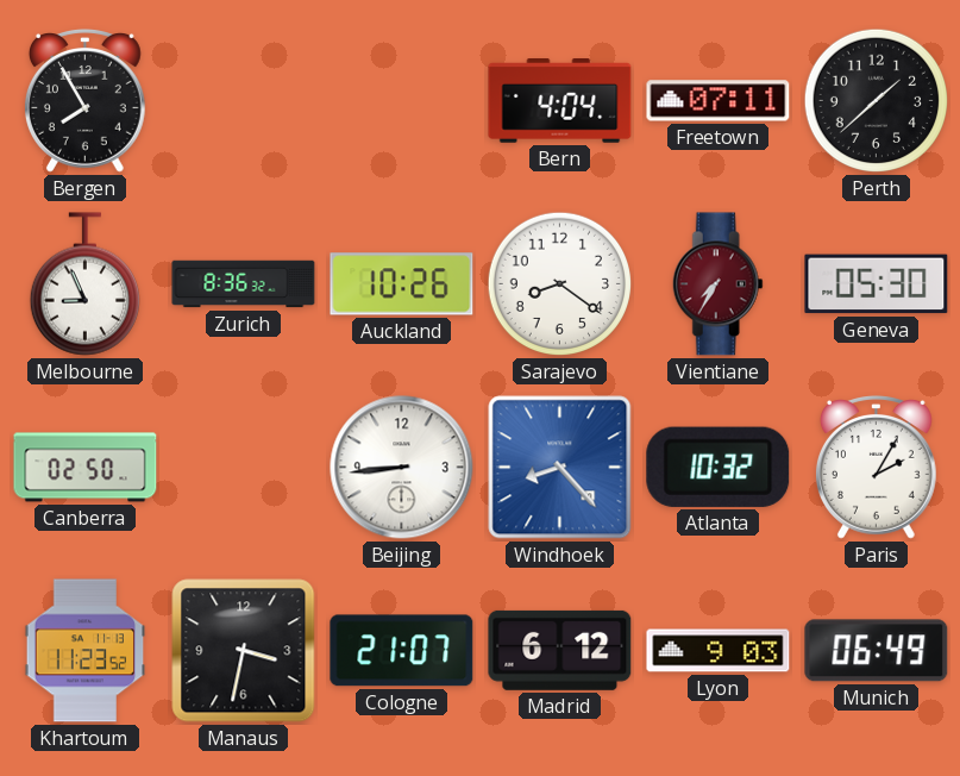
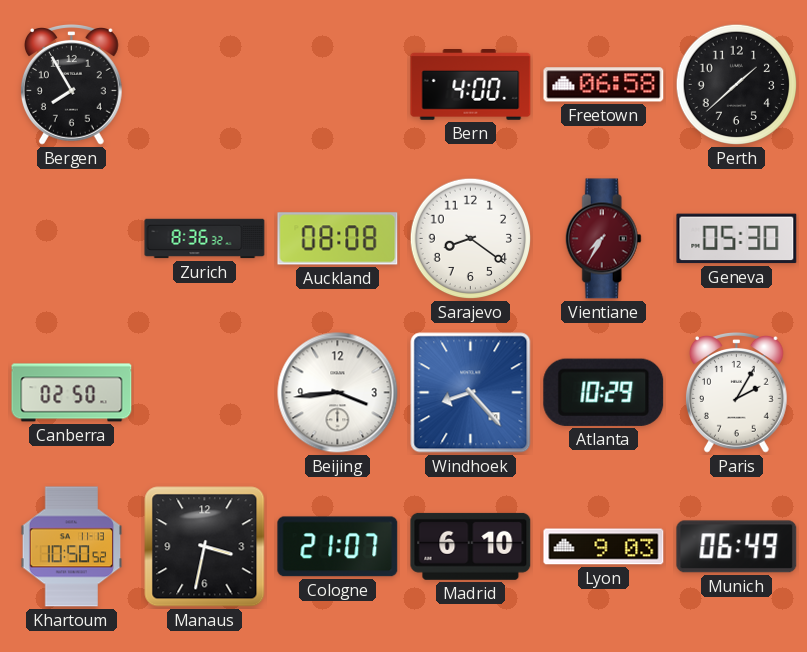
Bern: 4:04 -> 4:00 (471, 85)
Freetown: 07:11 -> 06:58 (604, 85)
Melbourne: 8:56 -> none (84, 284)
Auckland: 10:26 -> 08:08 (338, 239)
Beijing: 8:44 -> 3:44 (338, 393)
Atlanta: 10:32 -> 10:29 (604, 392)
Khartoum: 11:23 -> 10:50 (72, 547)
Madrid: 6:12 -> 6:10 (471, 546)
